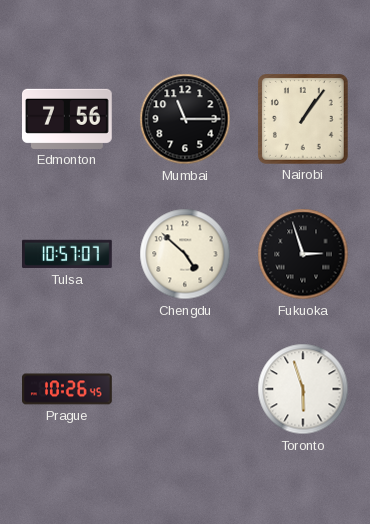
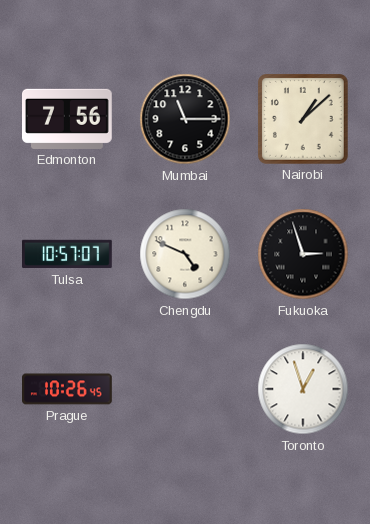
Nairobi: 1:06 -> 1:08 (304, 120)
Chengdu: 4:52 -> 4:49 (185, 254)
Toronto: 5:57 -> 12:57 (303, 389)
